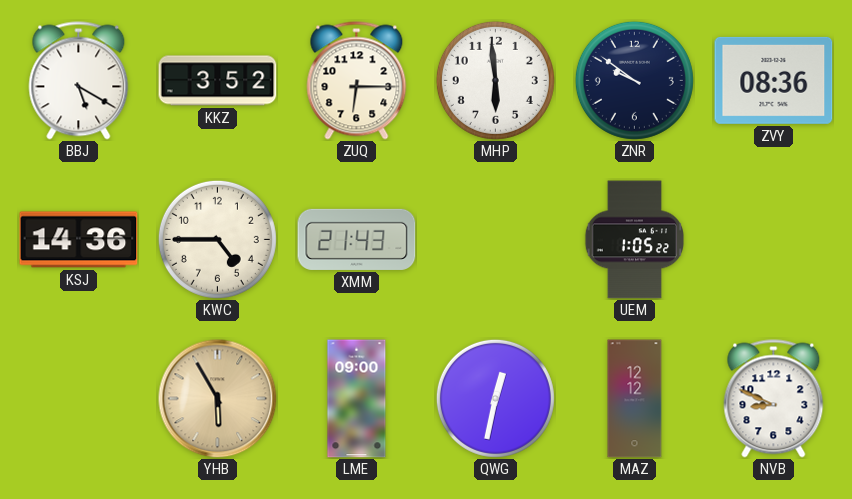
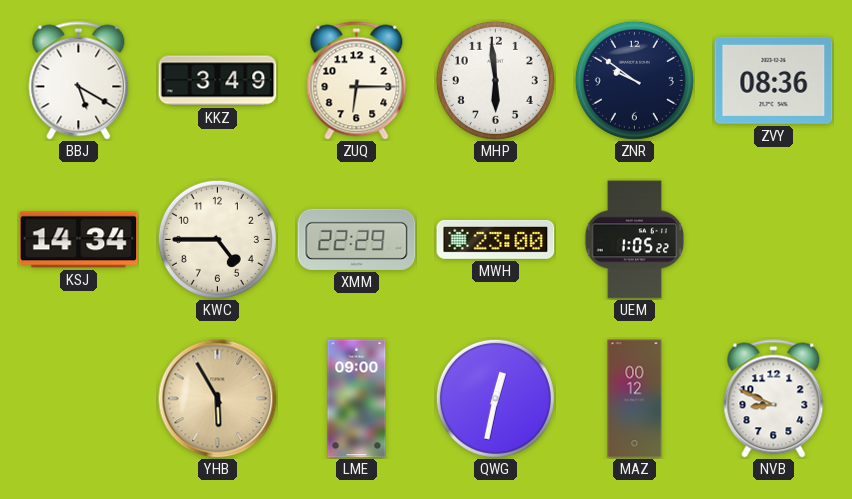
KKZ: 3:52 -> 3:49 (218, 81)
KSJ: 14:36 -> 14:34 (79, 240)
XMM: 21:43 -> 22:29 (357, 239)
MWH: none -> 23:00 (496, 239)
MAZ: 12:12 -> 00:12 (635, 399)
